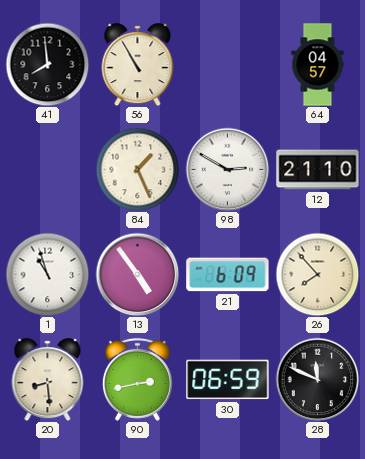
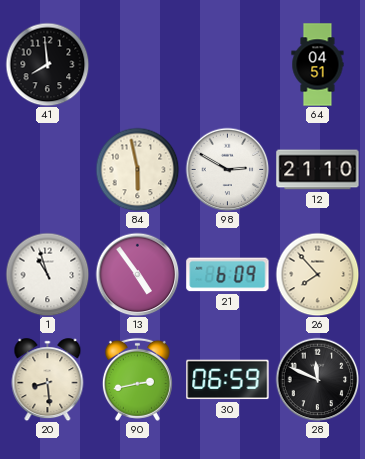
56: 10:55 -> none (138, 65)
64: 04:57 -> 04:51 (318, 65)
84: 1:26 -> 5:58 (137, 169)
